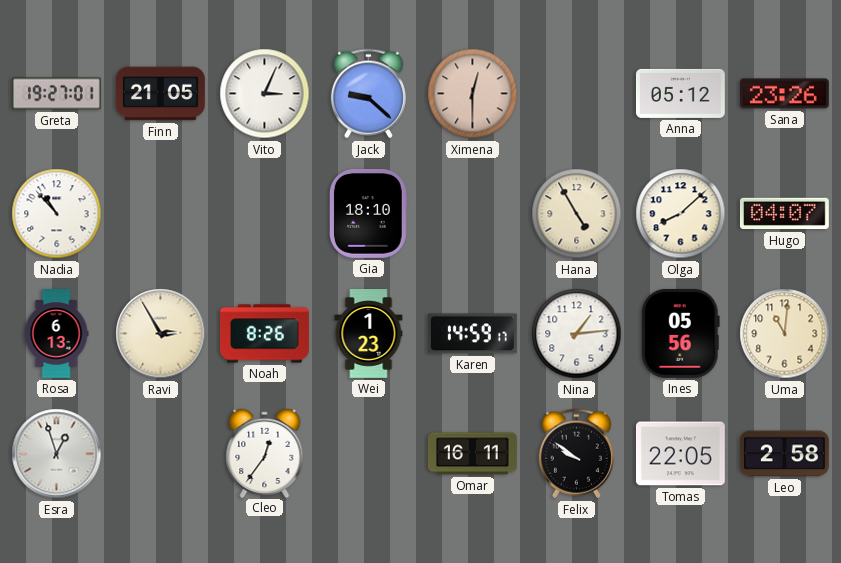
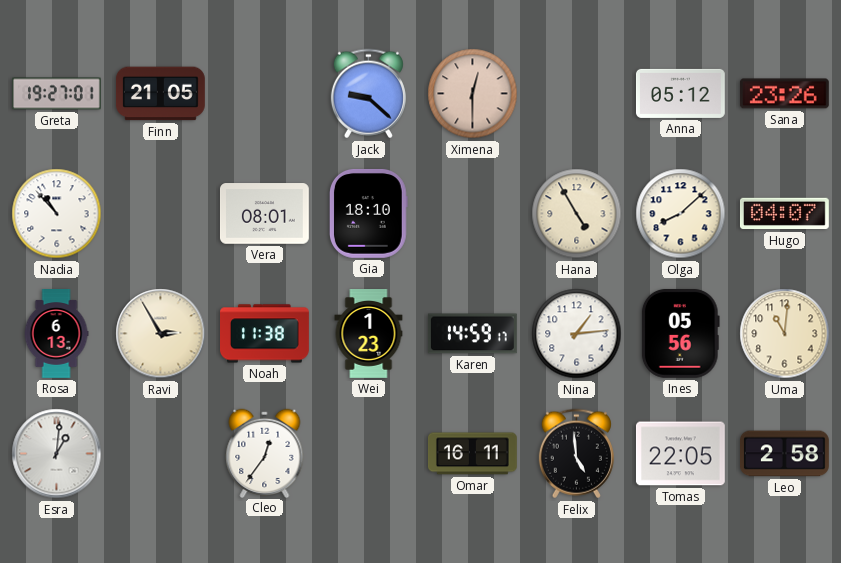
Vito: 3:04 -> none (265, 94)
Vera: none -> 08:01 (264, 214)
Noah: 8:26 -> 11:38 (265, 334)
Esra: 12:57 -> 1:01 (57, 454)
Felix: 9:51 -> 4:59 (576, 454)
